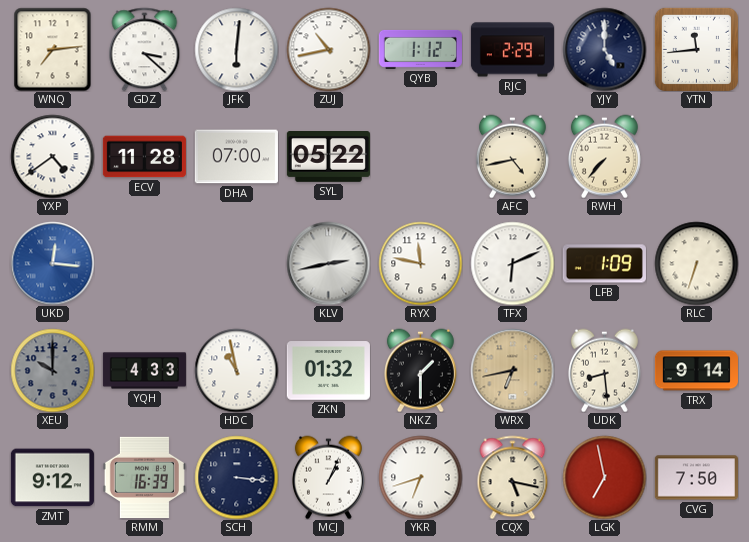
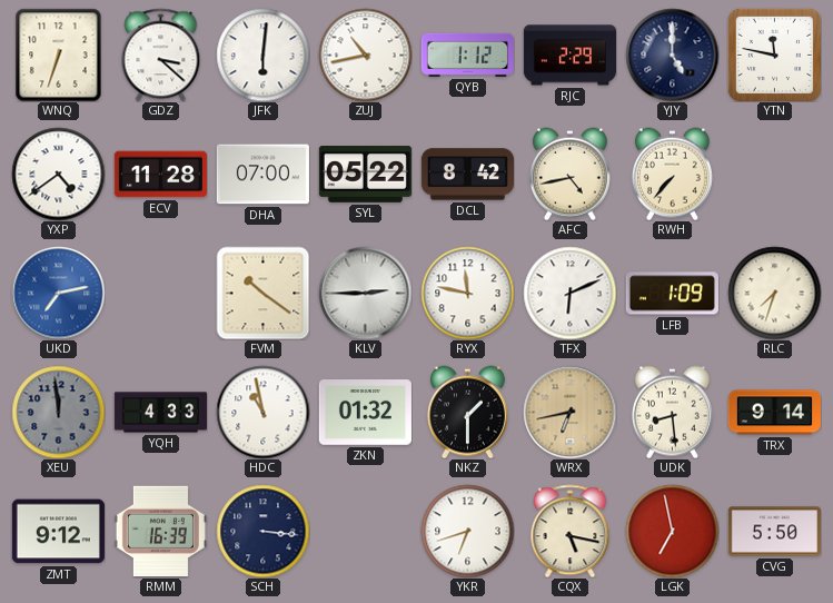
WNQ: 7:14 -> 6:33 (59, 55)
YTN: 11:44 -> 11:47 (774, 55)
DCL: none -> 8:42 (467, 175)
UKD: 12:16 -> 7:13 (58, 293)
FVM: none -> 10:21 (262, 293)
KLV: 2:43 -> 2:45 (365, 293)
RLC: 6:33 -> 7:33 (774, 293)
XEU: 10:00 -> 11:59 (58, 412)
MCJ: 1:04 -> none (328, 477)
CVG: 7:50 -> 5:50 (774, 532)
